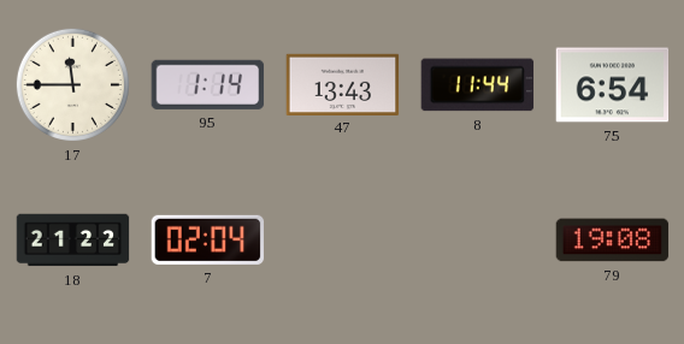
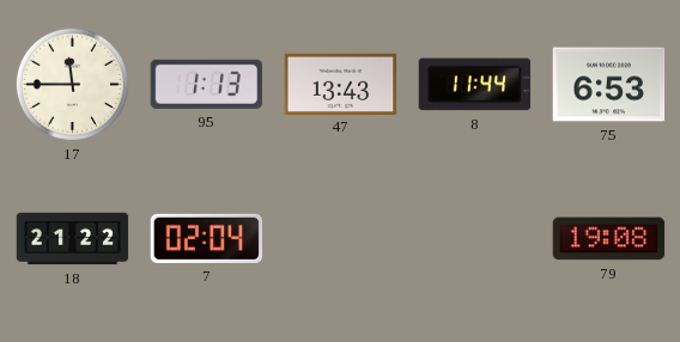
95: 1:14 -> 1:13 (207, 84)
75: 6:54 -> 6:53 (609, 85)
